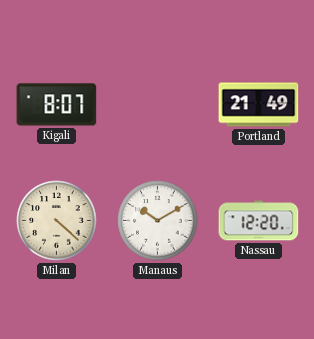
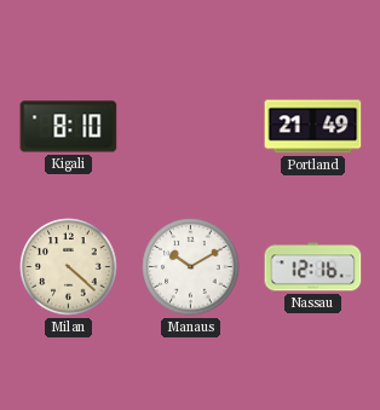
Kigali: 8:07 -> 8:10 (69, 127)
Nassau: 12:20 -> 12:16 (313, 267)
